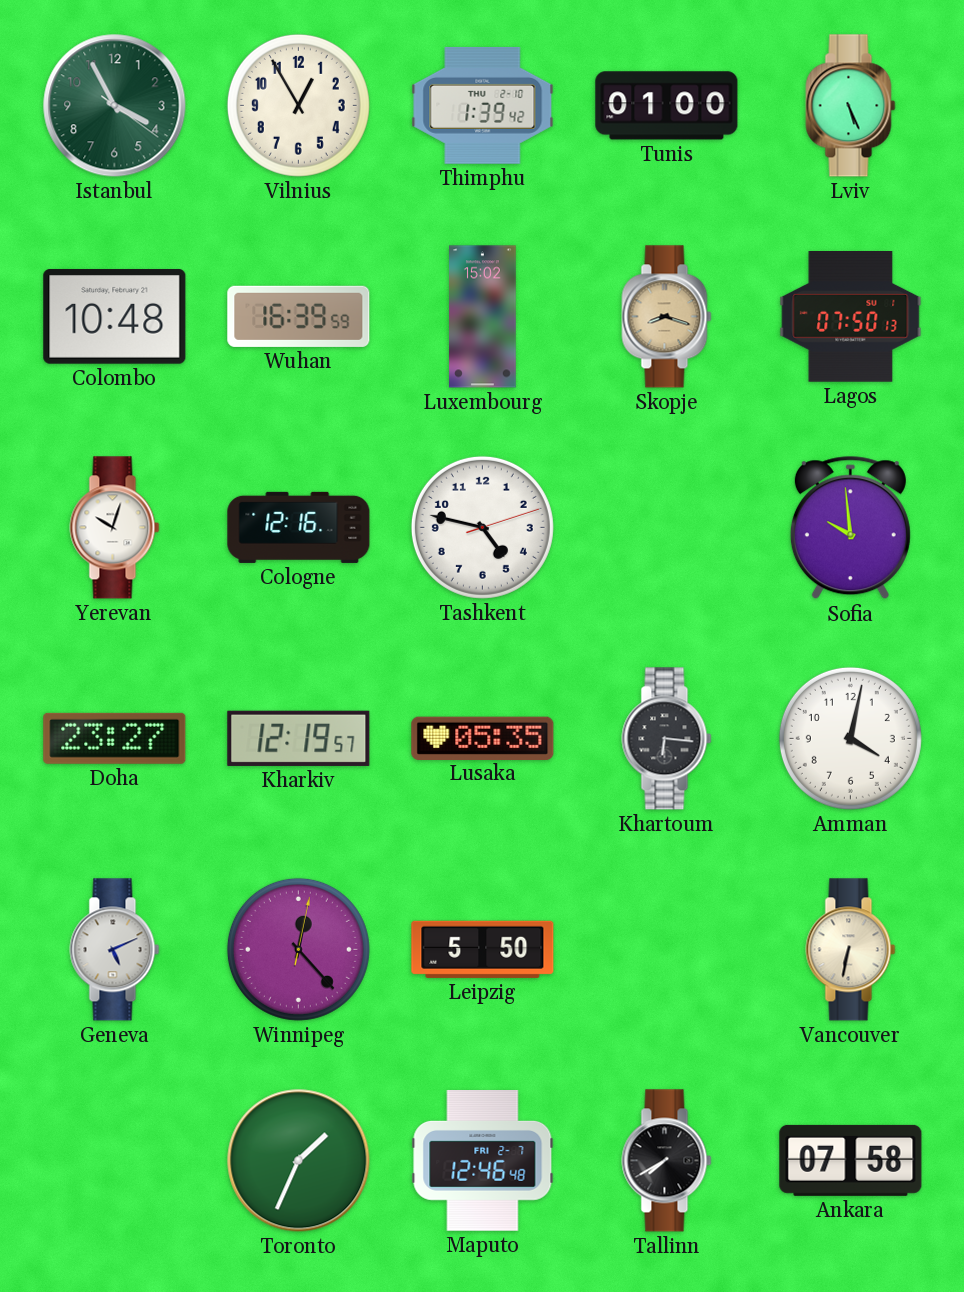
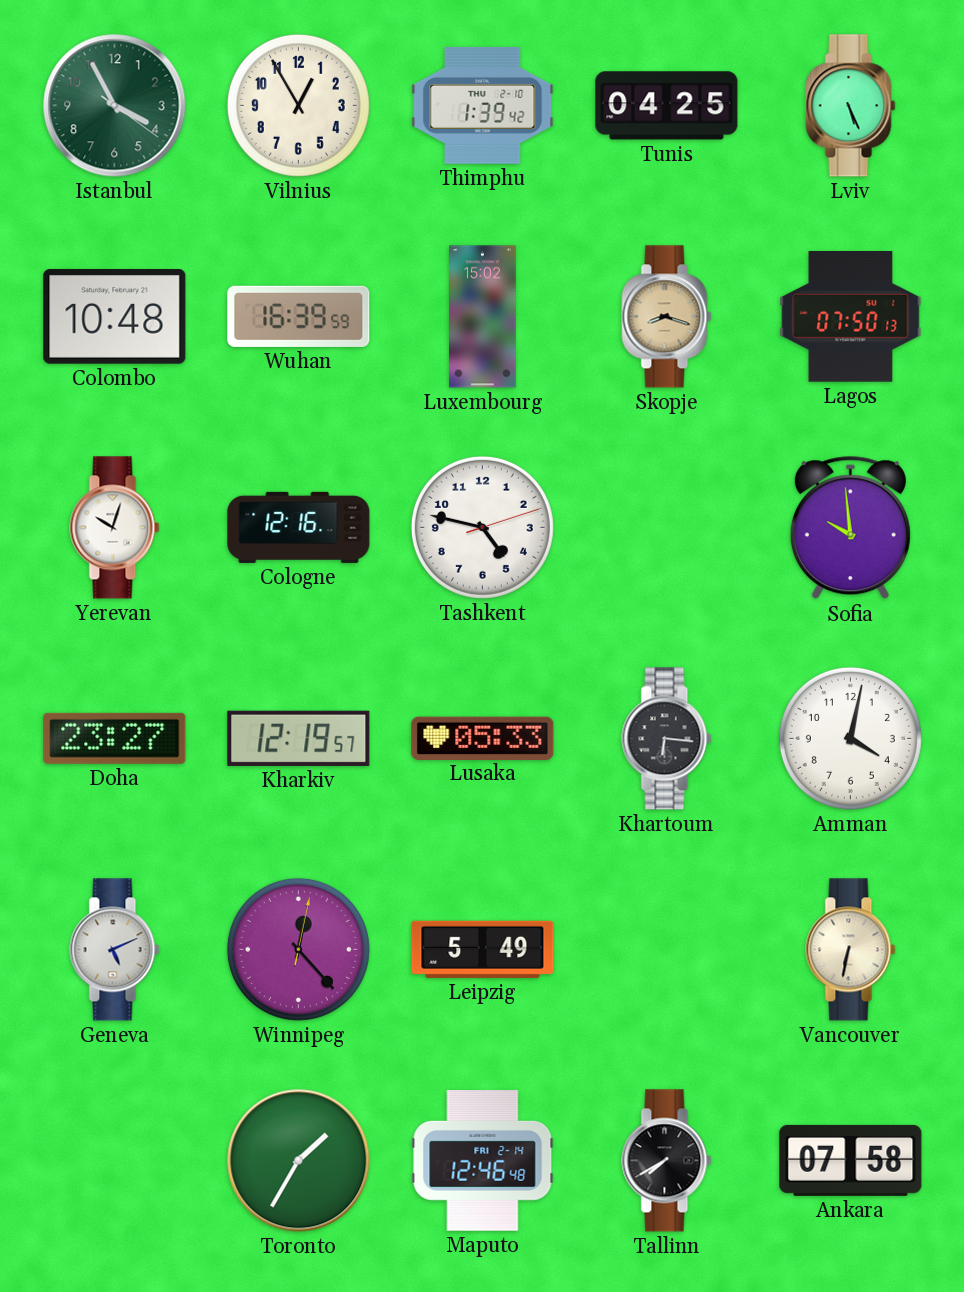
Tunis: 01:00 -> 04:25 (667, 106)
Lusaka: 05:35 -> 05:33 (483, 738)
Leipzig: 5:50 -> 5:49 (483, 949)
Toronto: 1:34 -> 1:35 (299, 1161)
Maputo date: FRI 2-7 -> FRI 2-14 (483, 1161)
